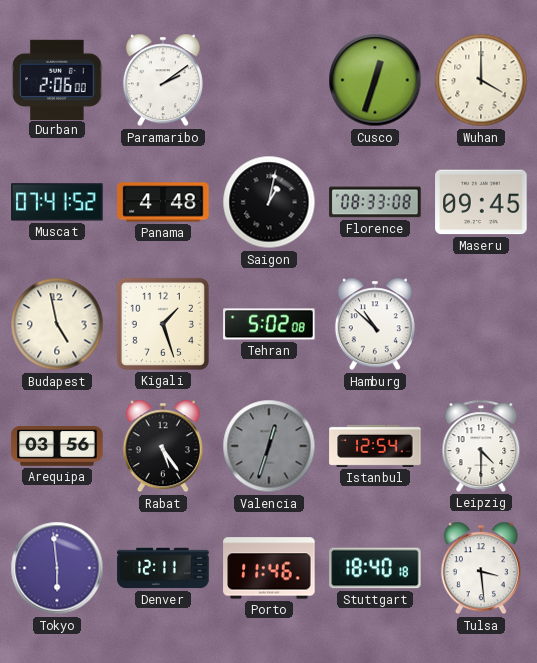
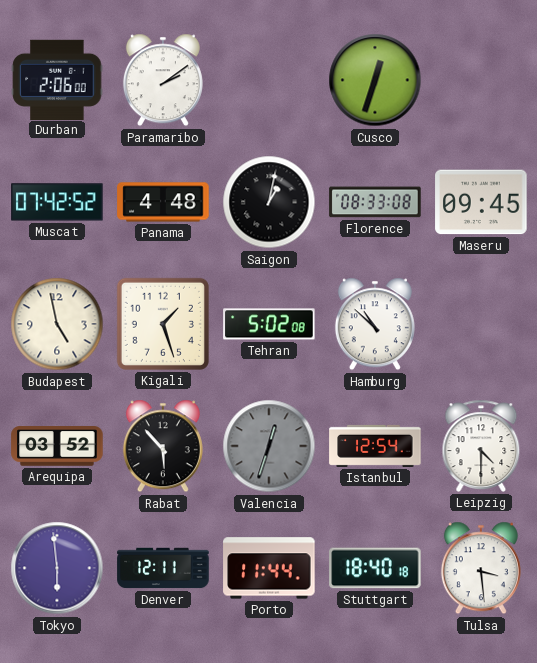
Wuhan: 4:00 -> none (481, 80)
Muscat: 07:41 -> 07:42 (57, 202)
Arequipa: 03:56 -> 03:52 (57, 446)
Rabat: 5:24 -> 5:53 (163, 446)
Porto: 11:46 -> 11:44 (269, 568)
